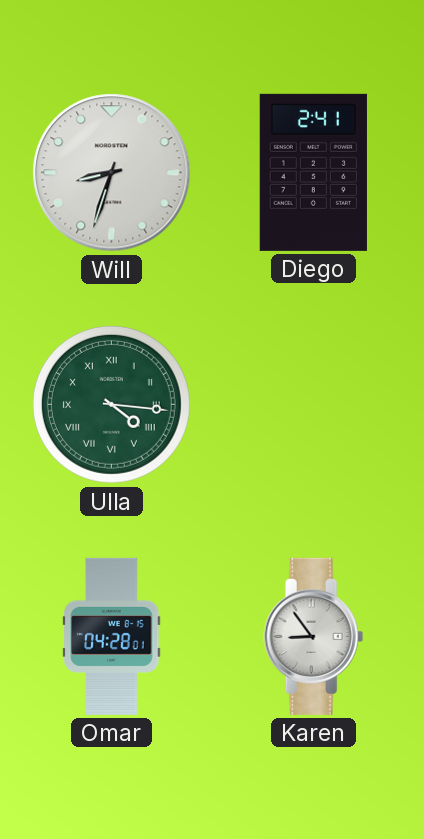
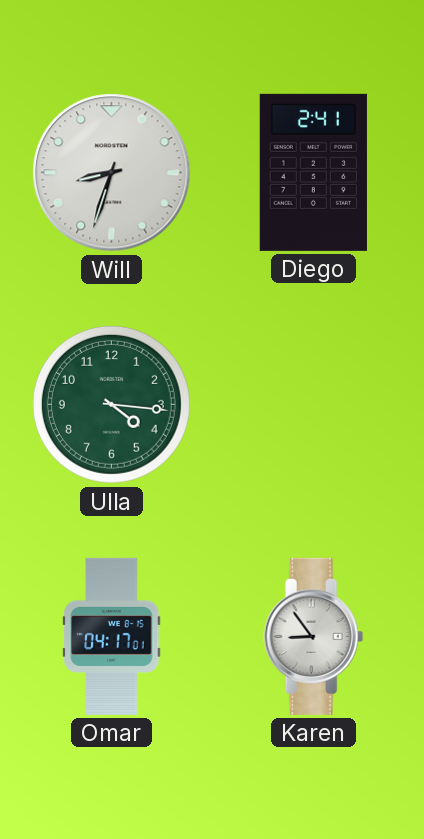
Ulla numerals: Roman -> Arabic (111, 404)
Omar: 04:28 -> 04:17 (112, 636)
